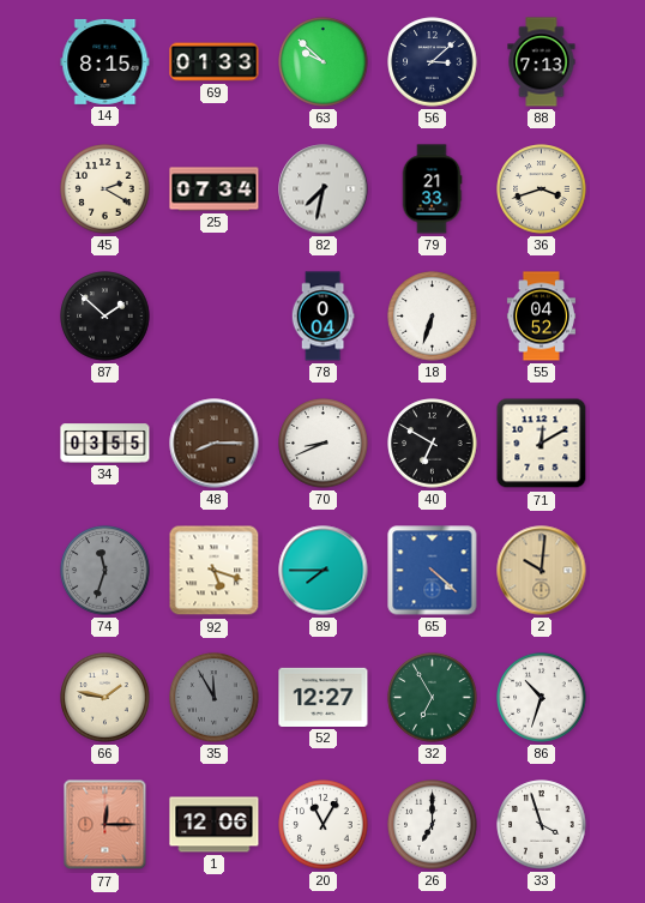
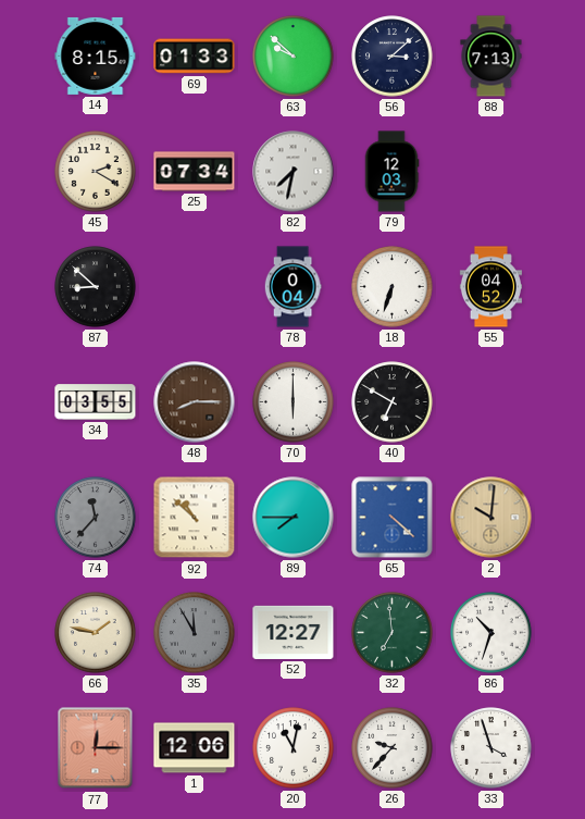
79: 21:33 -> 12:03 (391, 172)
36: 3:42 -> none (542, 189)
87: 1:52 -> 8:52 (96, 287)
70: 8:41 -> 6:00 (294, 402)
71: 12:10 -> none (542, 444)
74: 11:33 -> 11:37 (96, 518)
92: 5:18 -> 10:52 (195, 518)
32: 6:55 -> 6:59 (393, 633)
20: 11:05 -> 11:02 (294, 748)
26: 7:00 -> 9:37 (393, 748)
